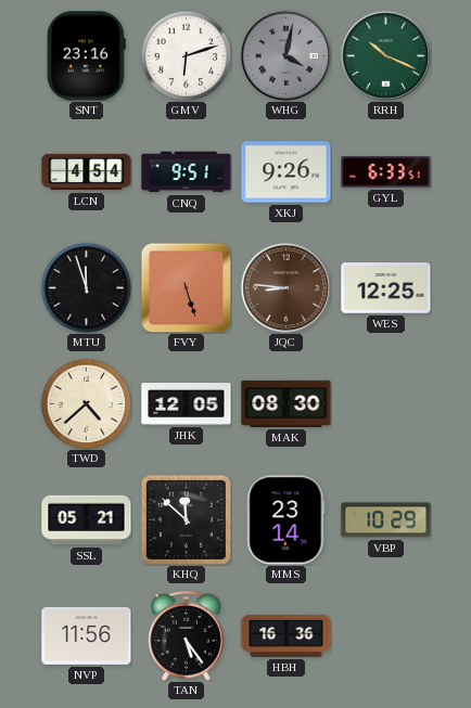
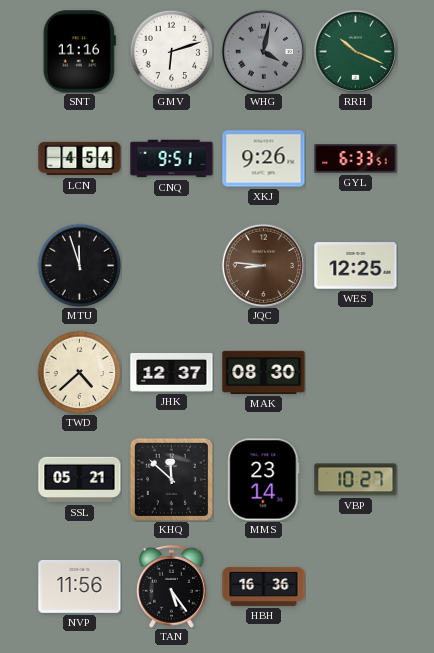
SNT: 23:16 -> 11:16 (79, 52)
FVY: 5:27 -> none (186, 287)
JHK: 12:05 -> 12:37 (172, 373)
VBP: 10:29 -> 10:27 (356, 480)
